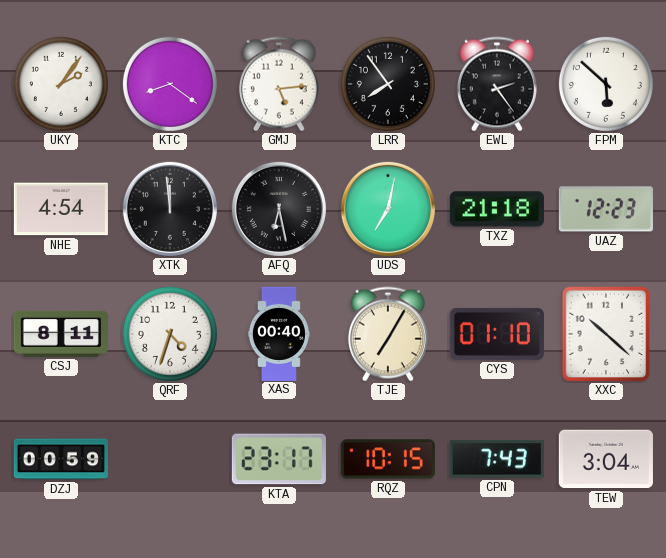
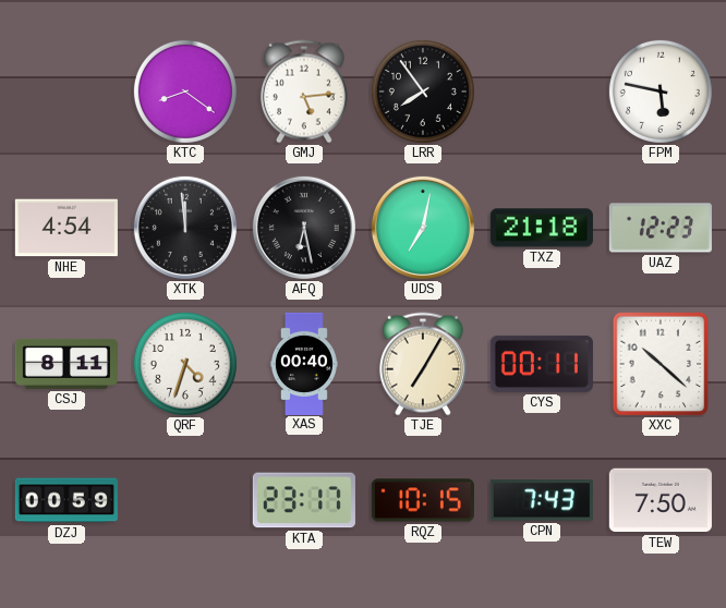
UKY: 2:06 -> none (61, 84)
EWL: 2:24 -> none (497, 84)
FPM: 5:52 -> 5:47 (661, 92)
CYS: 01:10 -> 00:11 (542, 364)
TEW: 3:04 -> 7:50 (661, 500)
